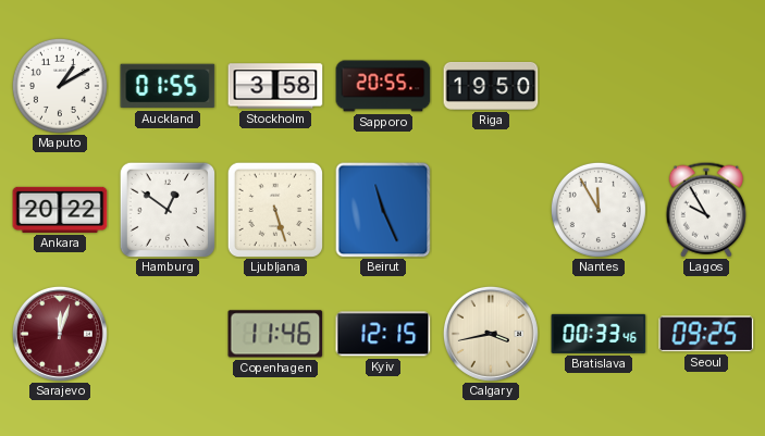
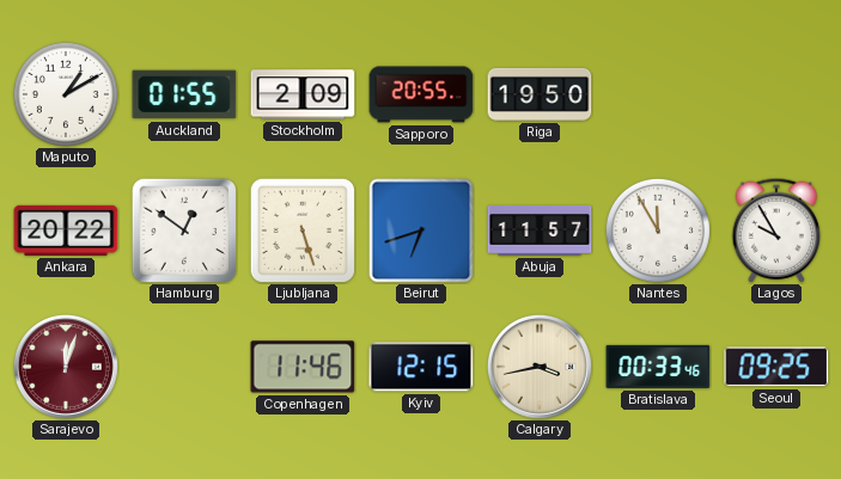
Stockholm: 3:58 -> 2:09 (303, 94)
Beirut: 11:26 -> 6:42 (421, 231)
Abuja: none -> 11:57 (540, 231)
